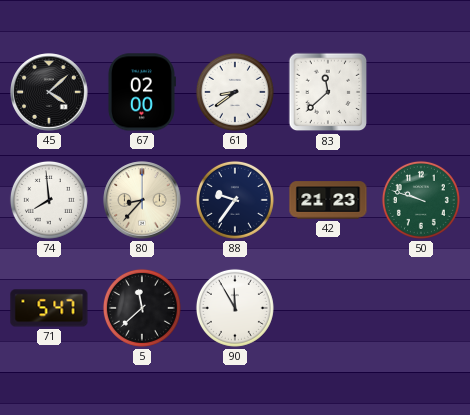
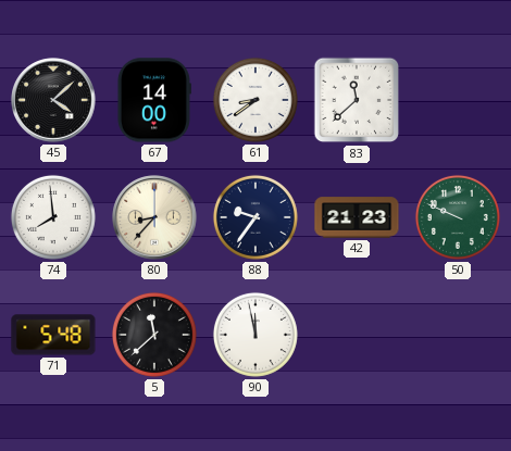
67: 02:00 -> 14:00 (153, 100)
50: 9:48 -> 9:49 (458, 217)
71: 5:47 -> 5:48 (53, 335)
90: 11:55 -> 11:58 (255, 335)
